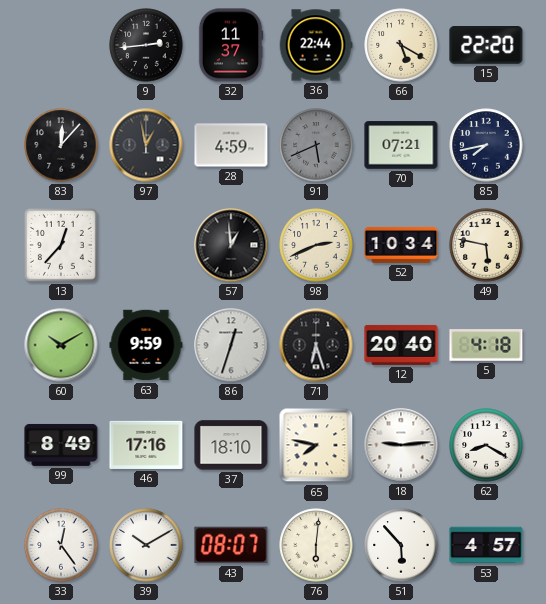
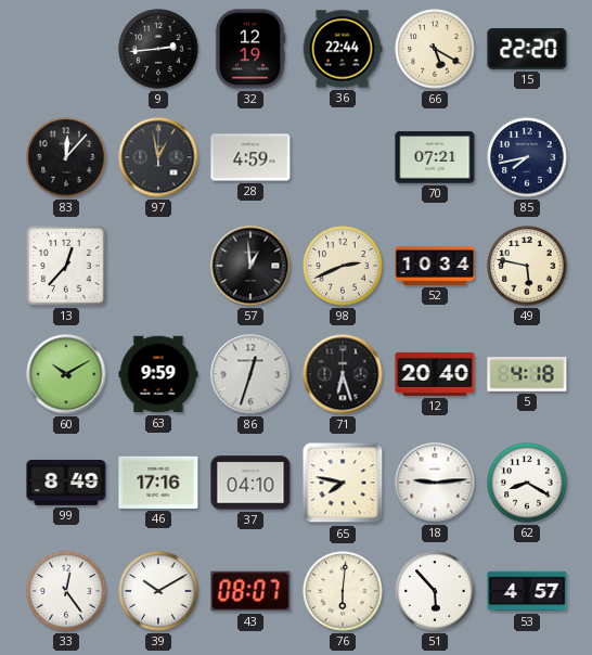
32: 11:37 -> 12:19 (250, 49)
91: 5:41 -> none (316, 145)
37: 18:10 -> 04:10 (250, 483)
